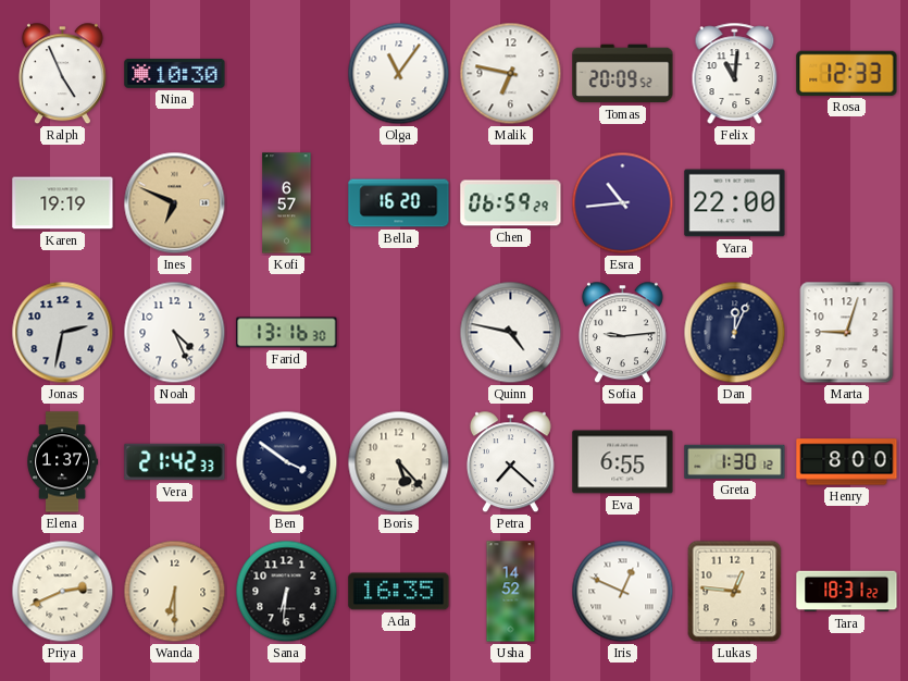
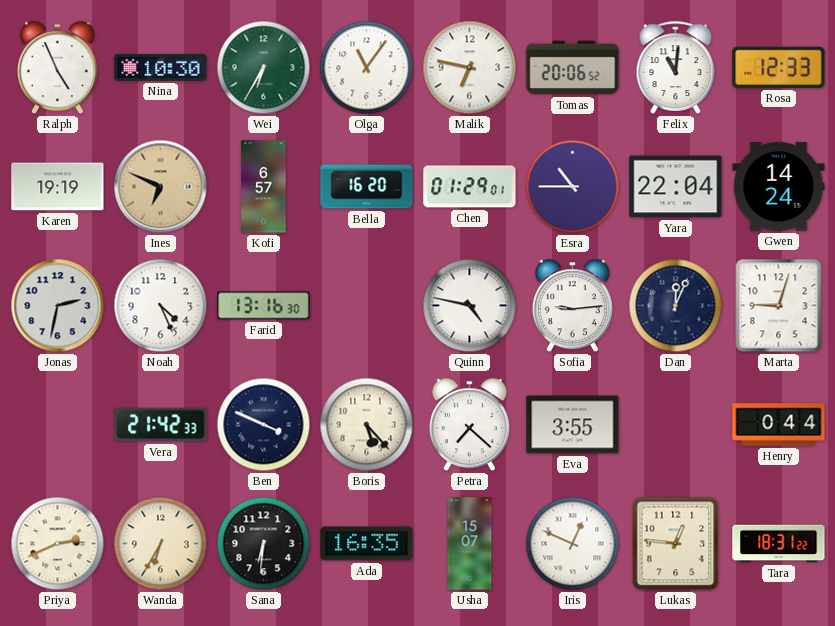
Wei: none -> 6:35 (264, 68)
Tomas: 20:09 -> 20:06 (573, 68)
Chen: 06:59 -> 01:29 (470, 187)
Esra: 10:44 -> 10:45 (573, 187)
Yara: 22:00 -> 22:04 (676, 187)
Gwen: none -> 14:24 (779, 187)
Elena: 1:37 -> none (63, 462)
Ben: 3:51 -> 3:49 (264, 425)
Eva: 6:55 -> 3:55 (573, 425)
Greta: 1:30 -> none (735, 461)
Henry: 8:00 -> 0:44 (779, 425)
Wanda: 6:30 -> 6:35 (161, 544)
Usha: 14:52 -> 15:07 (470, 544)
